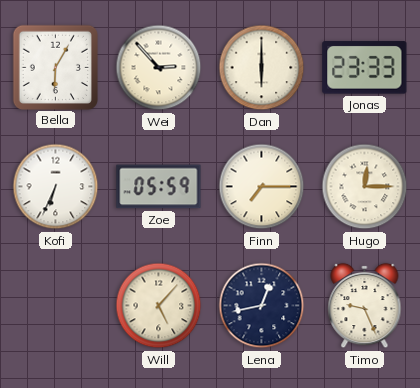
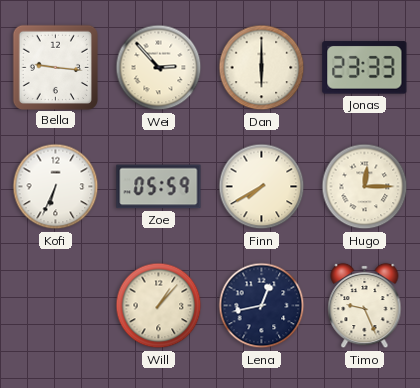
Bella: 6:05 -> 9:16 (55, 67)
Finn: 7:15 -> 7:40 (262, 187)
Will: 5:07 -> 1:07 (159, 306)
